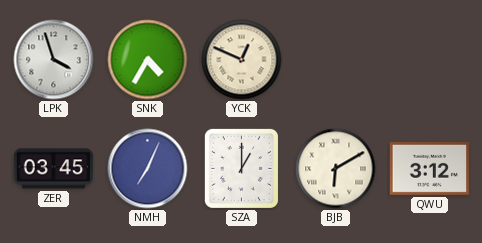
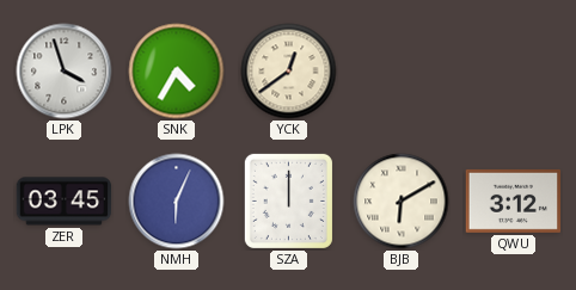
YCK: 12:49 -> 12:39 (289, 72)
NMH: 7:04 -> 6:04 (177, 202)
SZA: 1:00 -> 12:00 (288, 200)
